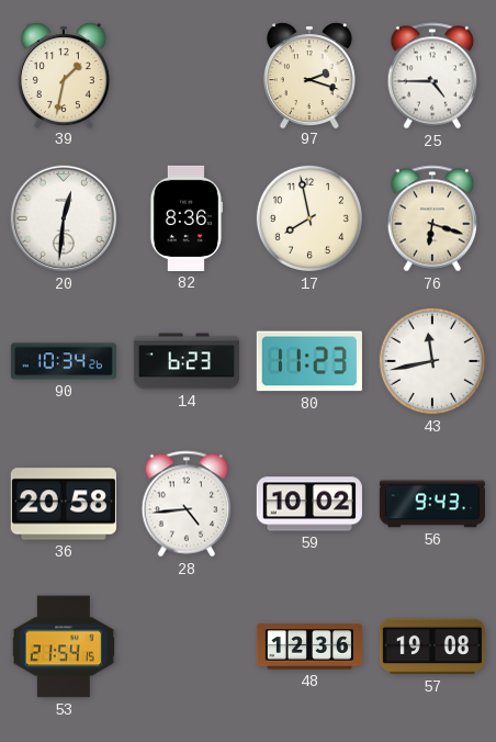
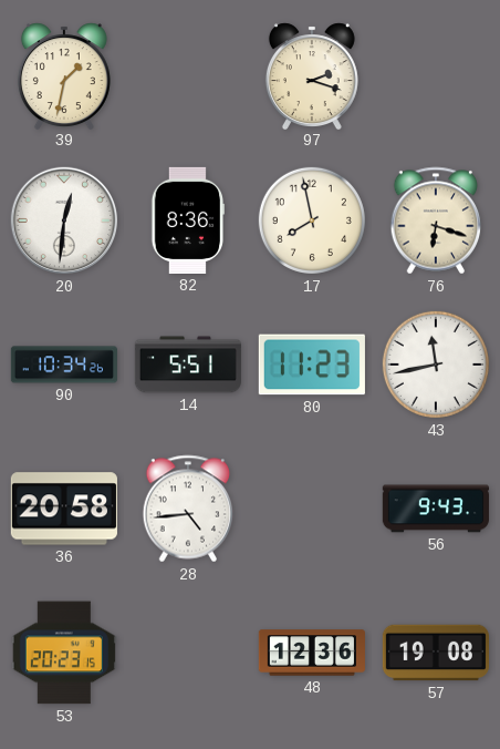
25: 4:45 -> none (432, 76)
14: 6:23 -> 5:51 (188, 365)
59: 10:02 -> none (309, 504)
53: 21:54 -> 20:23 (64, 653)
